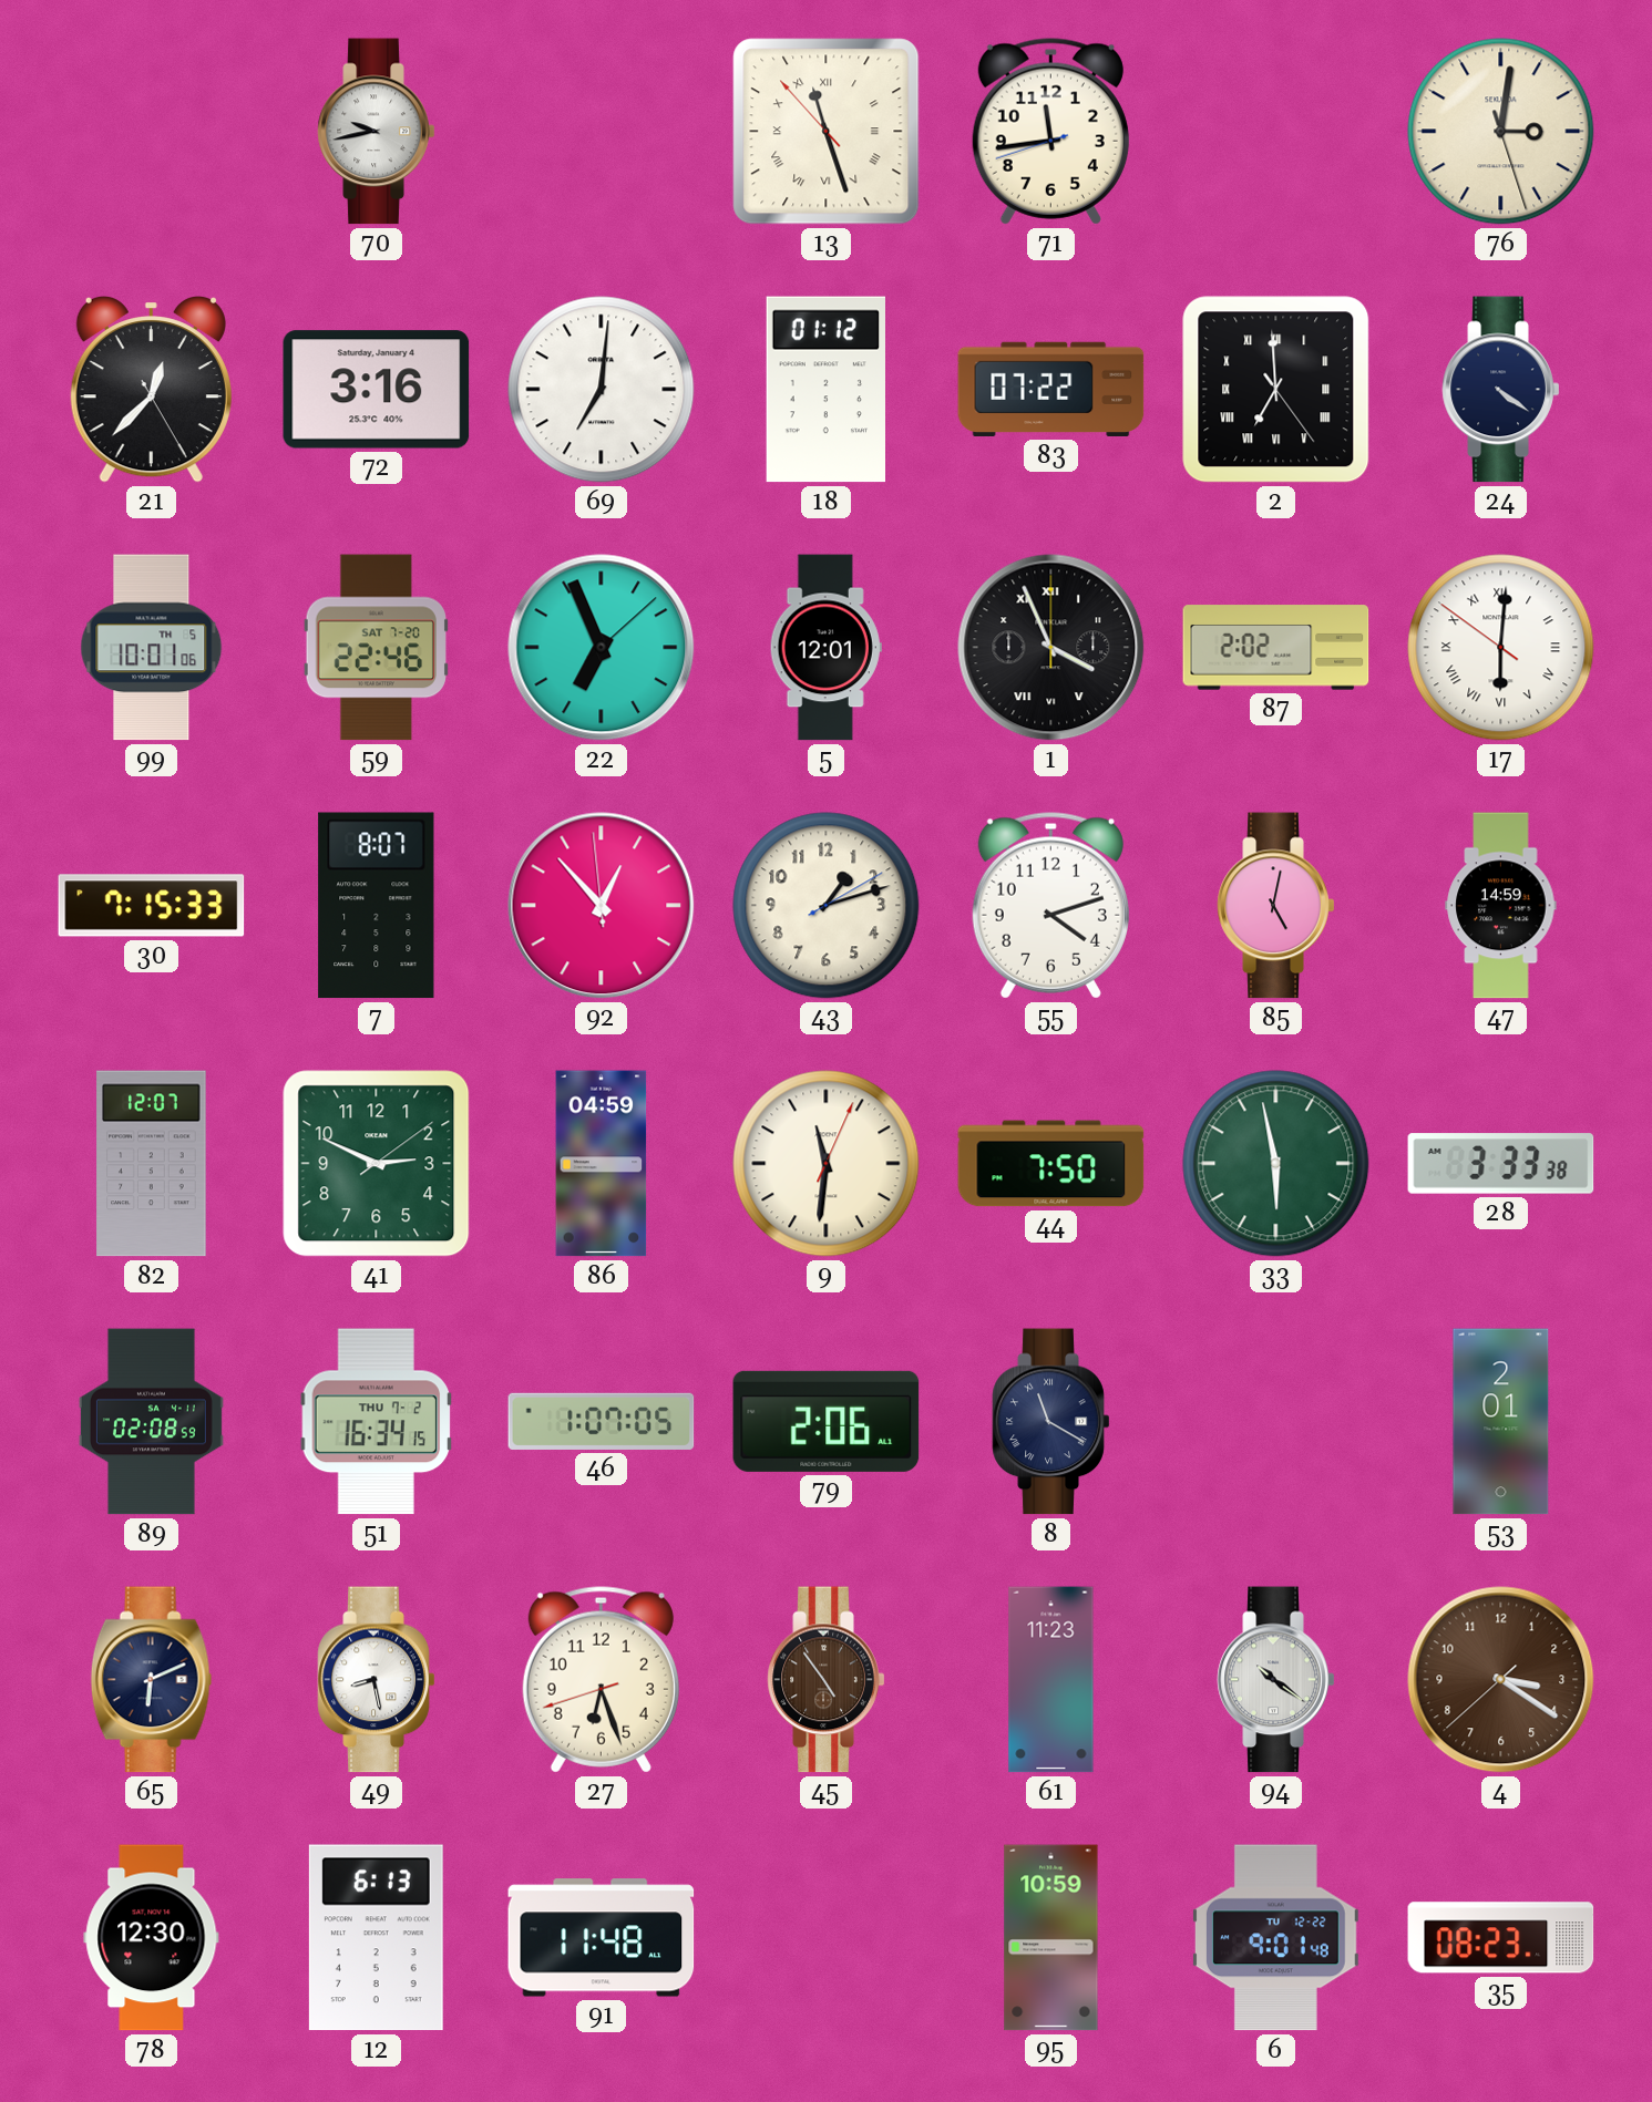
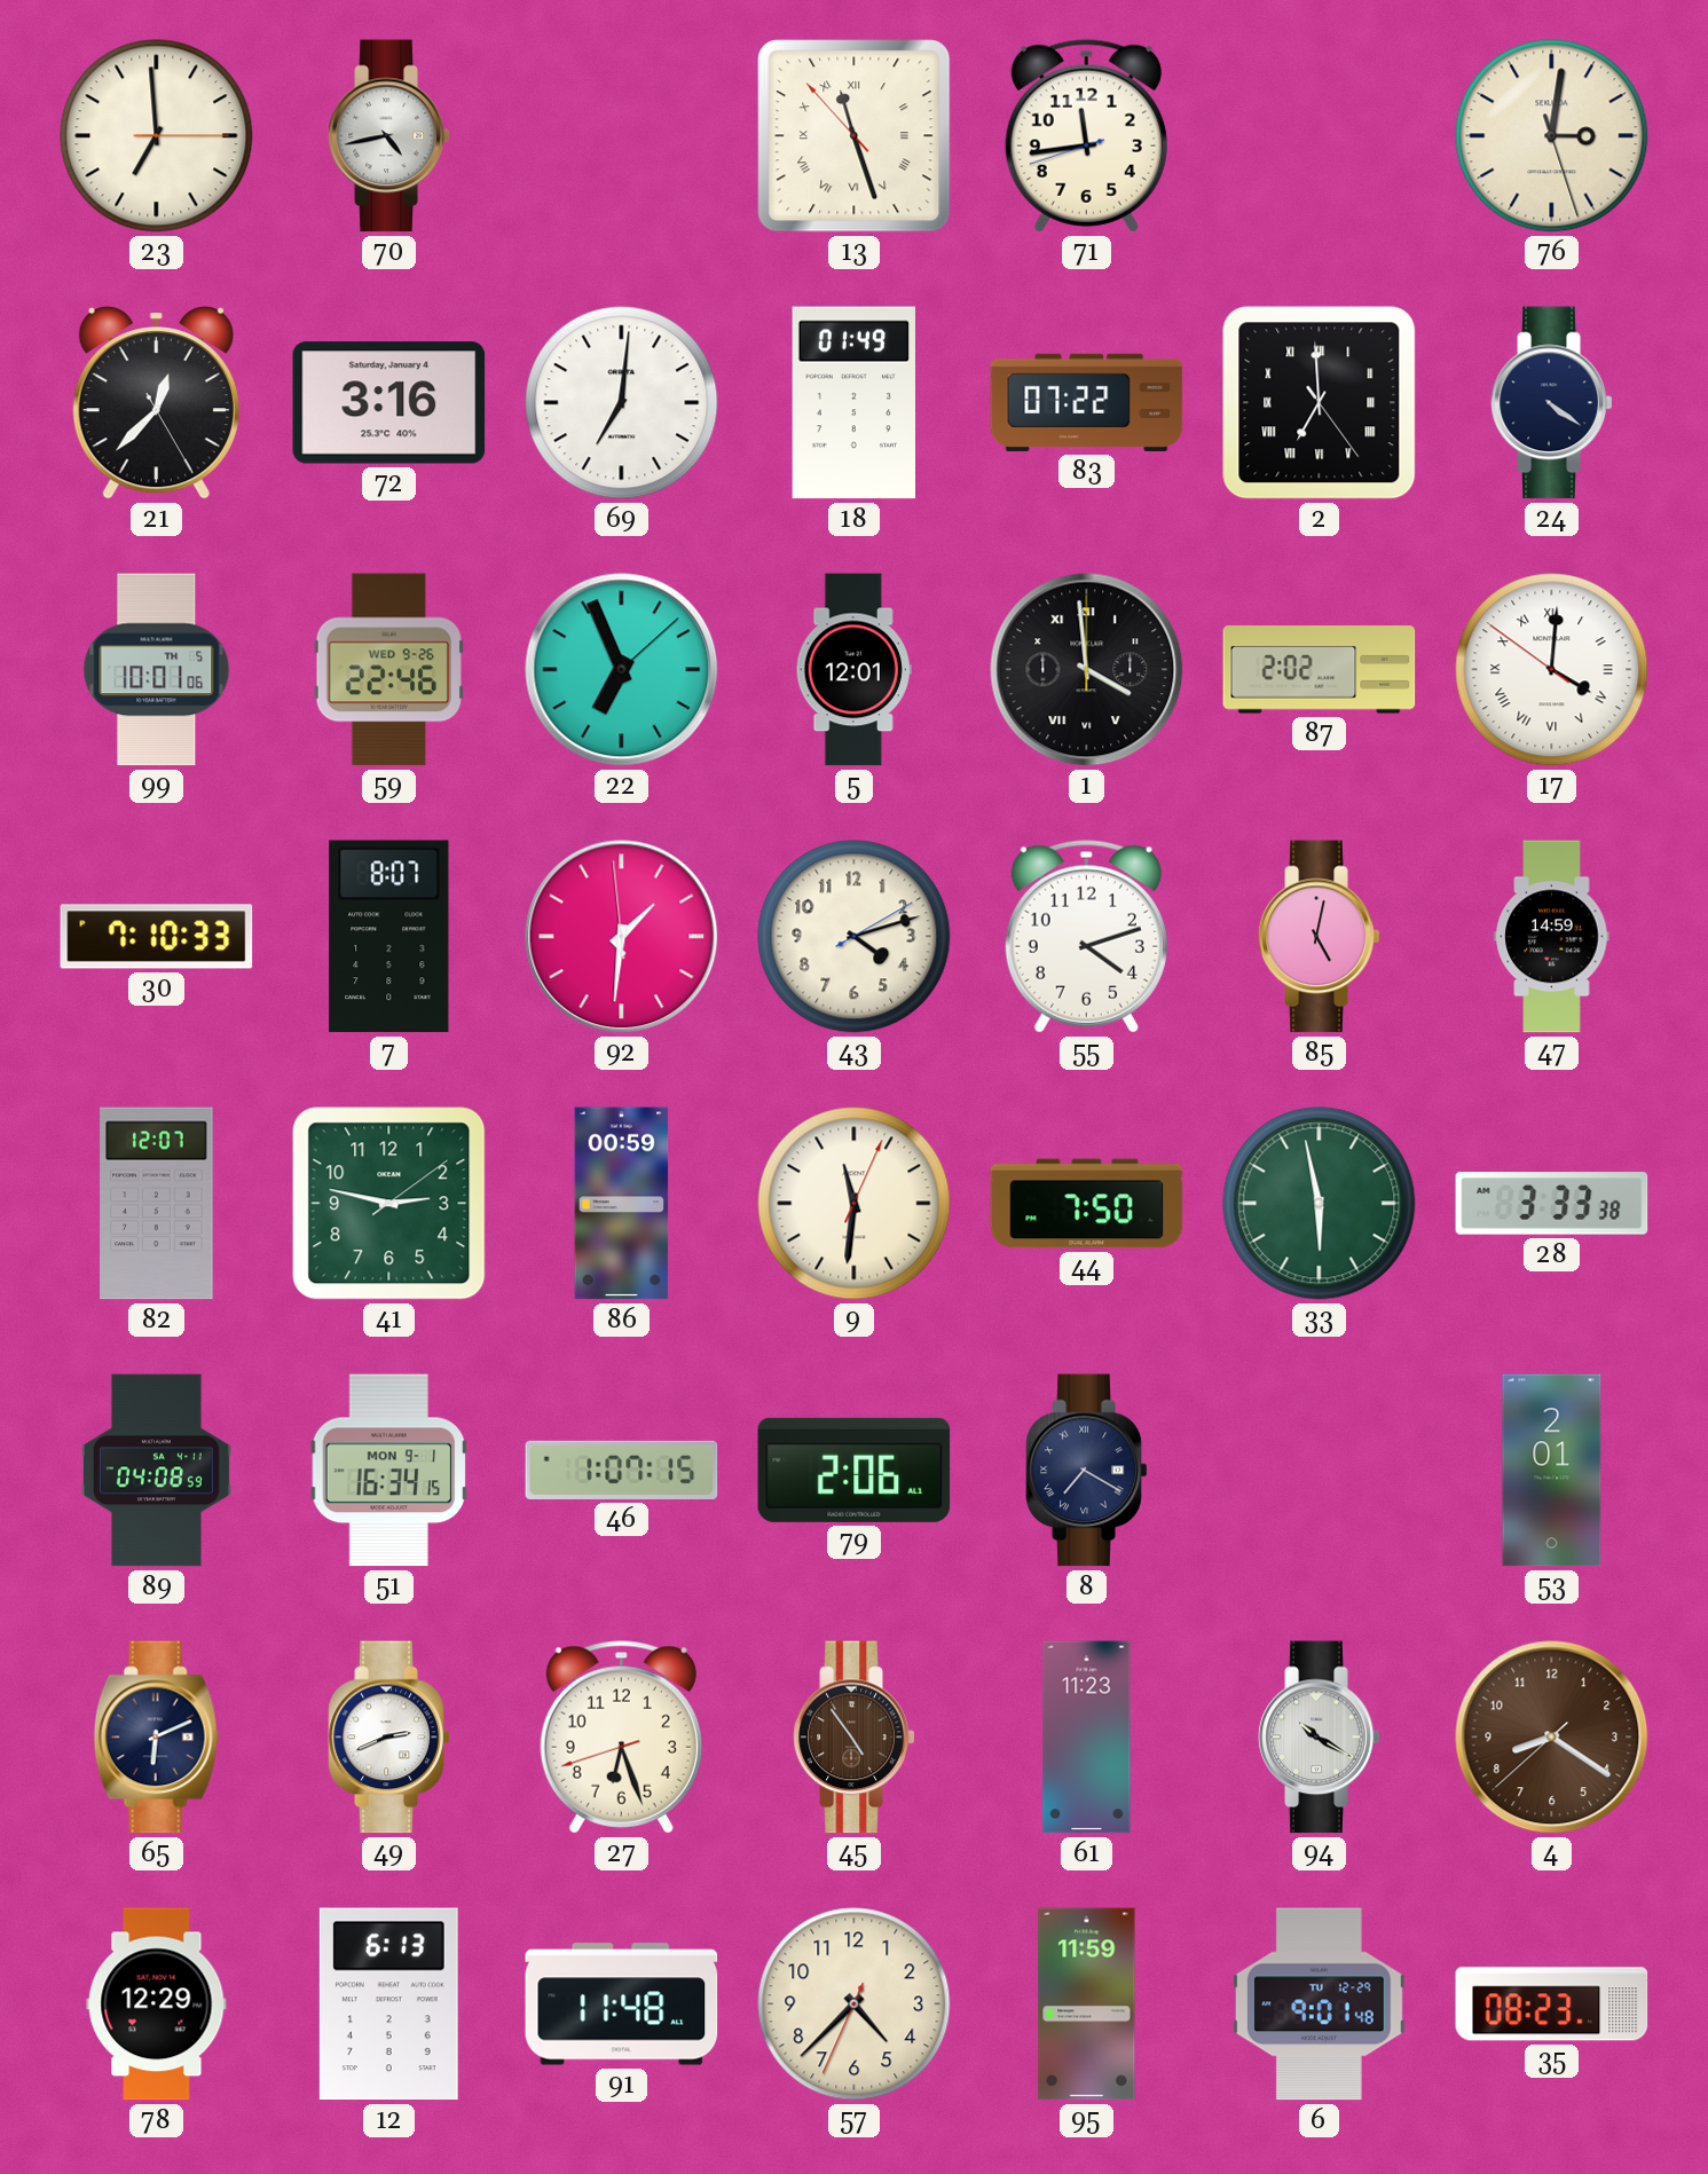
23: none -> 6:59 (157, 136)
70: 9:43 -> 4:43 (389, 136)
18: 01:12 -> 01:49 (853, 403)
59 date: SAT 7-20 -> WED 9-26 (388, 670)
1: 3:56 -> 3:59 (1087, 670)
17: 6:00 -> 4:00 (1552, 670)
30: 7:15 -> 7:10 (157, 937)
92: 12:52 -> 1:30 (622, 937)
43: 1:12 -> 4:12 (855, 937)
41: 2:49 -> 2:47 (389, 1204)
86: 04:59 -> 00:59 (622, 1204)
89: 02:08 -> 04:08 (156, 1471)
51 date: THU 7-2 -> MON 9-1 (389, 1471)
46: 1:07:05 -> 1:07:15 (622, 1470)
8: 11:20 -> 7:20 (1087, 1471)
49: 8:28 -> 2:41 (389, 1738)
94: 10:21 -> 10:20 (1320, 1738)
4: 3:20 -> 8:20 (1552, 1738)
78: 12:30 -> 12:29 (157, 2004)
57: none -> 4:37 (855, 2004)
95: 10:59 -> 11:59 (1087, 2004)
6 date: TU 12-22 -> TU 12-29 (1319, 2004)
